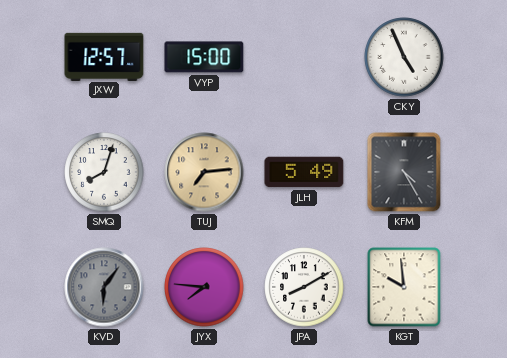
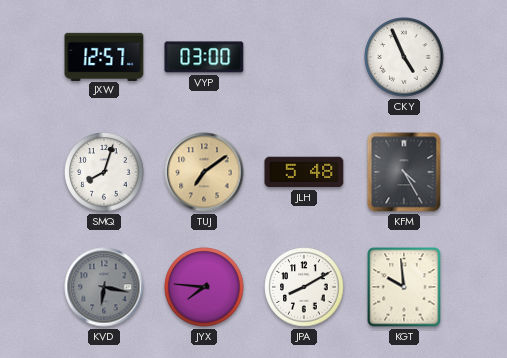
VYP: 15:00 -> 03:00 (204, 57)
TUJ: 7:14 -> 7:09 (204, 172)
JLH: 5:49 -> 5:48 (304, 172)
KVD: 6:06 -> 6:17 (104, 287)
